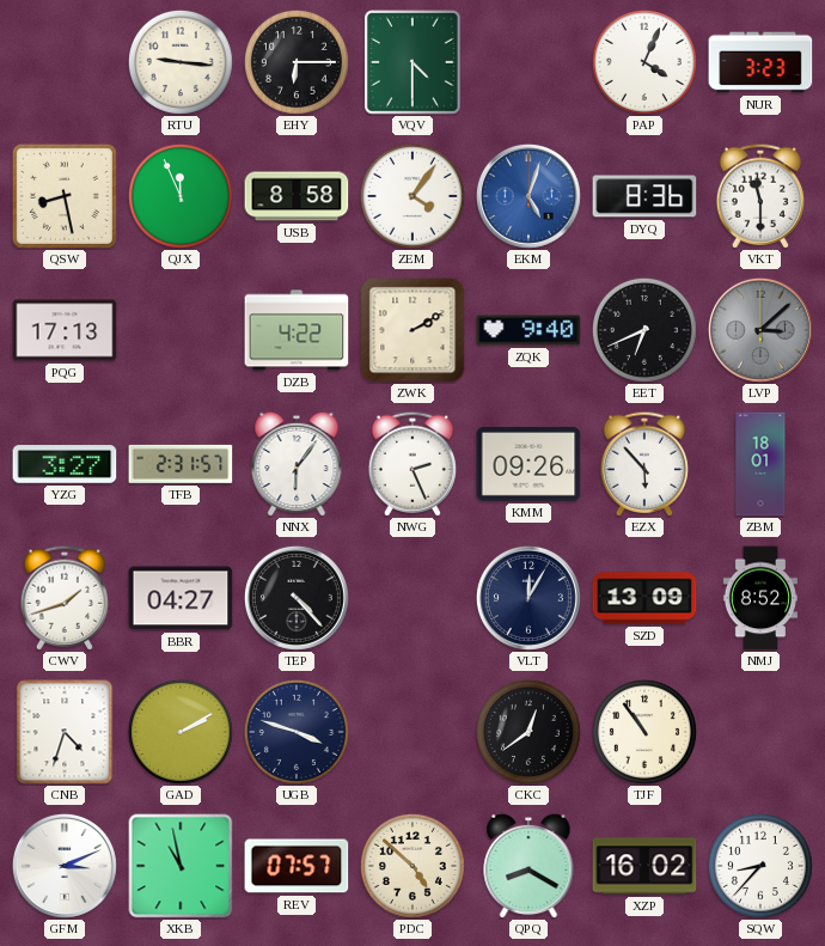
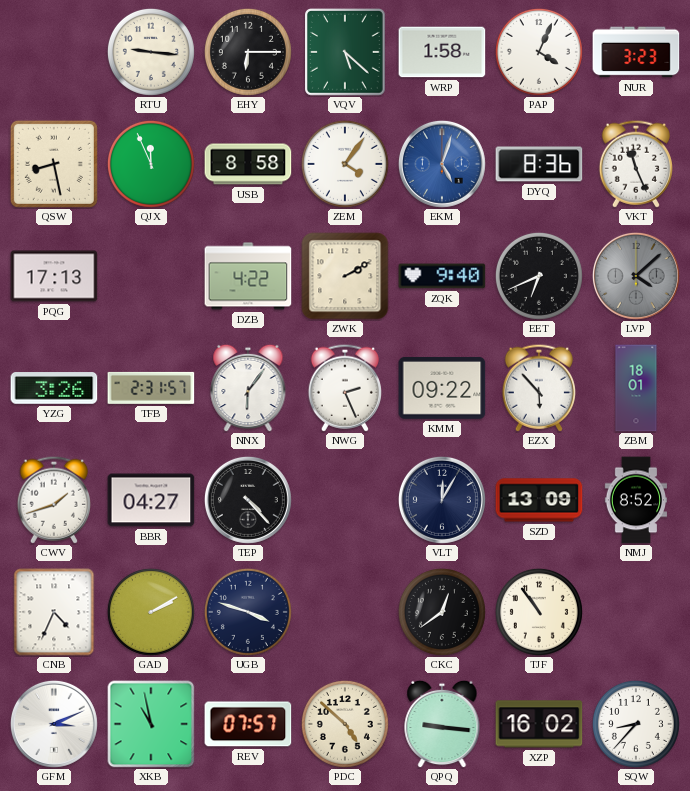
VQV: 4:30 -> 5:22 (346, 53)
WRP: none -> 1:58 (442, 52)
VKT: 11:30 -> 11:26 (636, 164)
LVP: 3:08 -> 4:08 (636, 276)
YZG: 3:27 -> 3:26 (54, 388)
KMM: 09:26 -> 09:22 (442, 388)
CNB: 4:33 -> 4:34 (54, 612)
QPQ: 8:20 -> 9:16 (442, 724)
